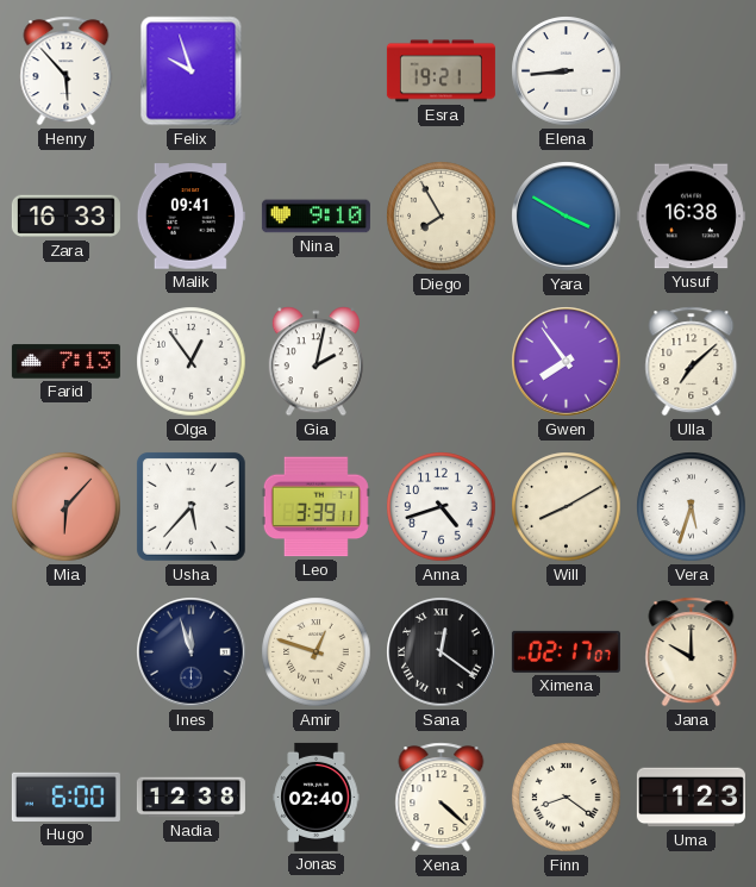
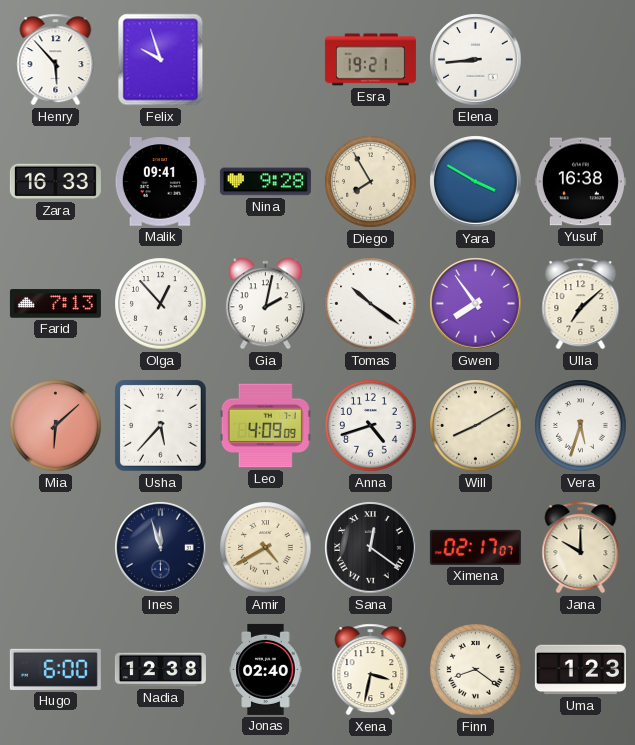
Nina: 9:10 -> 9:28 (265, 182)
Olga: 12:54 -> 12:53 (161, 304)
Tomas: none -> 10:21 (371, 304)
Mia: 6:07 -> 6:08 (56, 426)
Leo: 3:39 -> 4:09 (265, 426)
Amir: 12:48 -> 4:40 (266, 548)
Xena: 4:22 -> 3:32 (371, 670)
